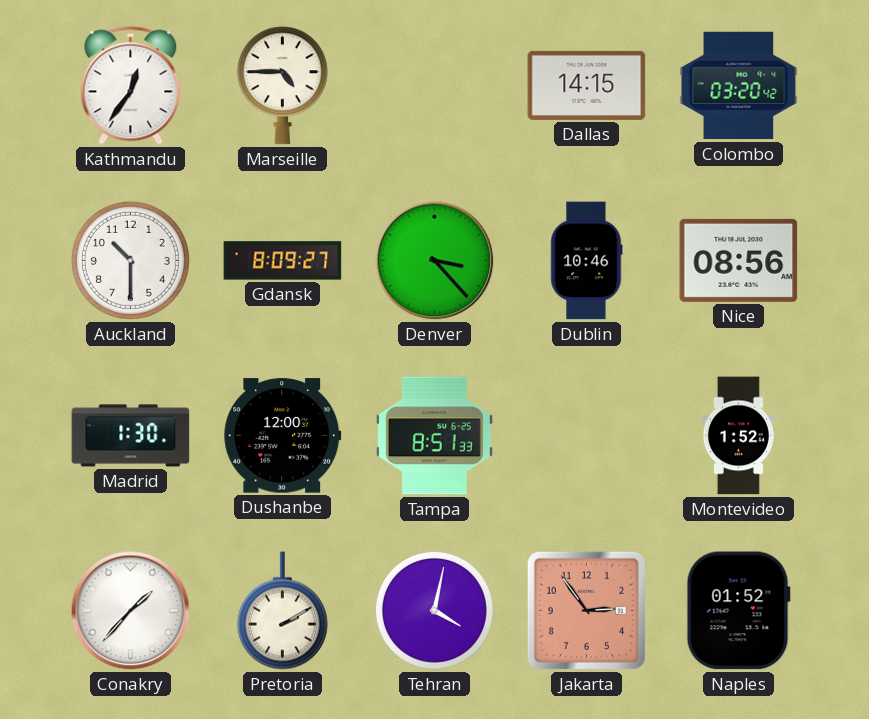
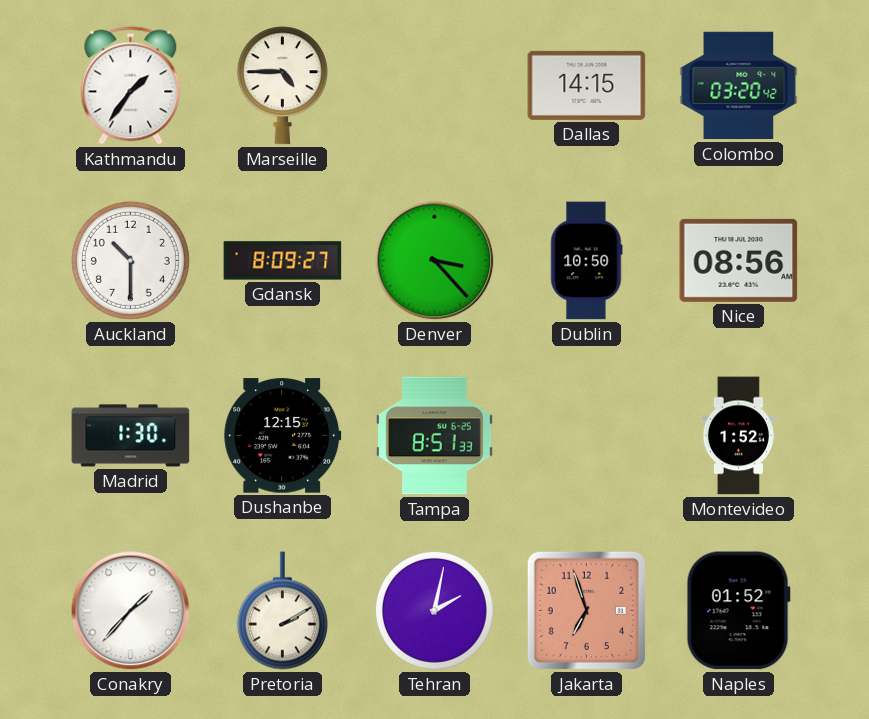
Kathmandu: 12:36 -> 1:36 (131, 86)
Dublin: 10:46 -> 10:50 (587, 261)
Dushanbe: 12:00 -> 12:15 (283, 436)
Tehran: 4:02 -> 2:02 (434, 610)
Jakarta: 2:54 -> 6:57 (586, 610)
